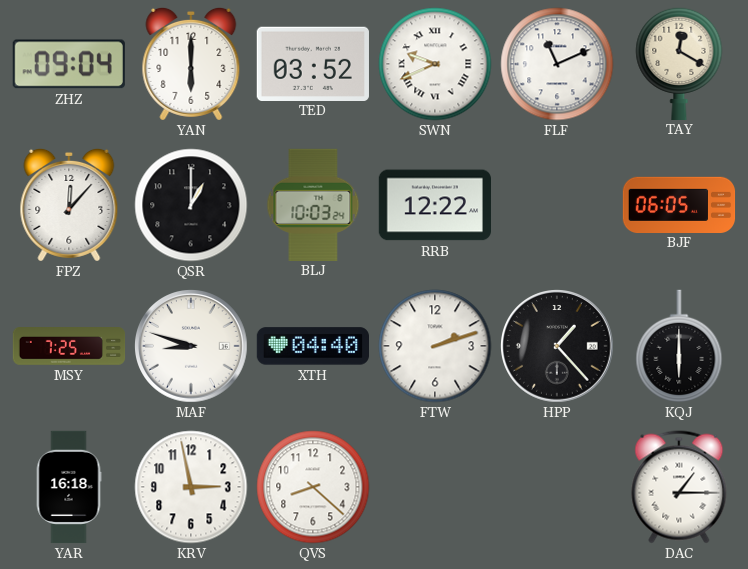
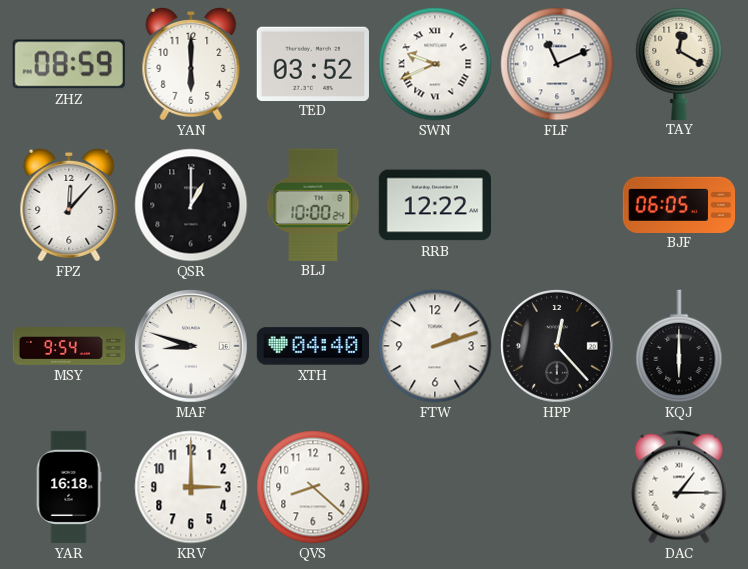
ZHZ: 09:04 -> 08:59 (69, 64)
BLJ: 10:03 -> 10:00 (313, 204)
MSY: 7:25 -> 9:54 (69, 347)
HPP: 1:23 -> 12:23 (558, 347)
KRV: 2:58 -> 3:00 (191, 487)
